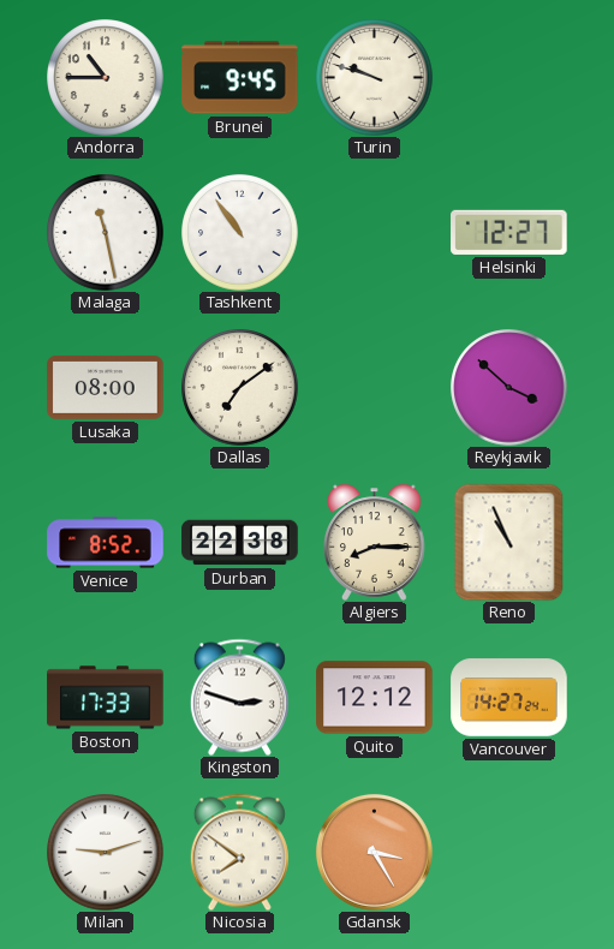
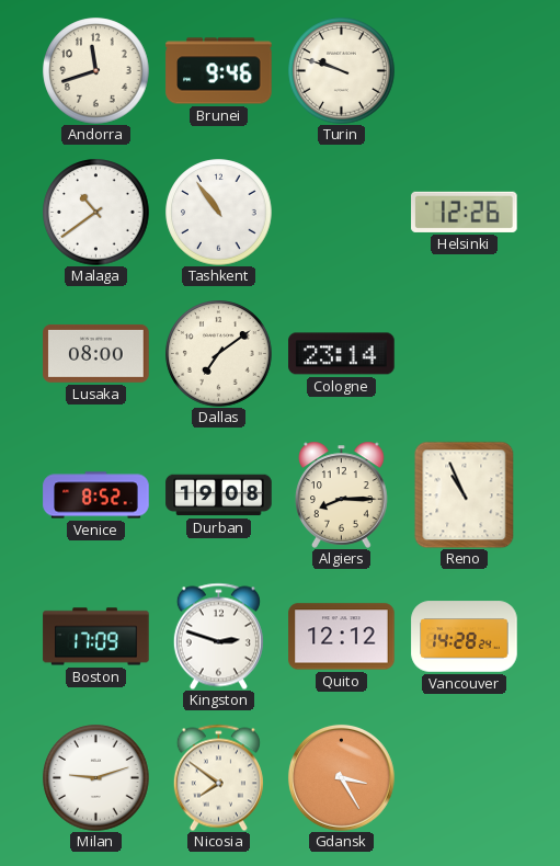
Andorra: 10:45 -> 11:42 (96, 71)
Brunei: 9:45 -> 9:46 (219, 71)
Malaga: 11:28 -> 10:39 (96, 213)
Helsinki: 12:27 -> 12:26 (465, 212)
Cologne: none -> 23:14 (342, 354)
Reykjavik: 3:52 -> none (509, 388)
Durban: 22:38 -> 19:08 (219, 495)
Boston: 17:33 -> 17:09 (96, 637)
Vancouver: 14:27 -> 14:28 (465, 637)
